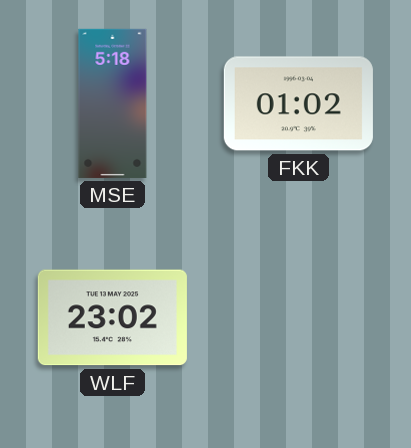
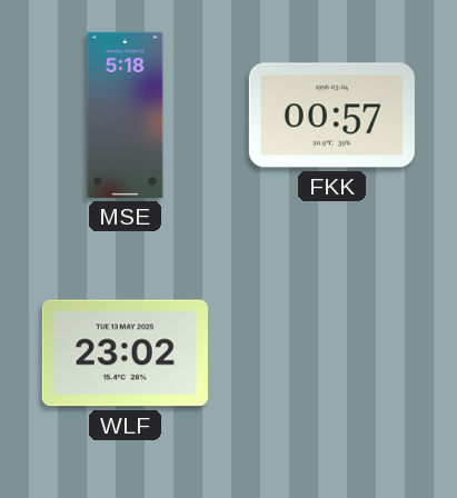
FKK: 01:02 -> 00:57 (331, 116)
